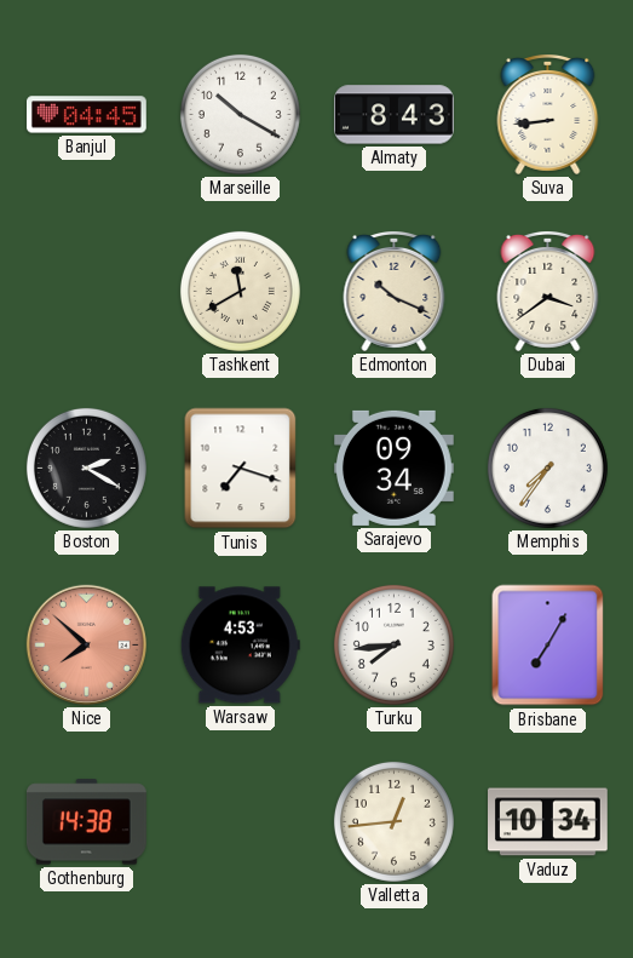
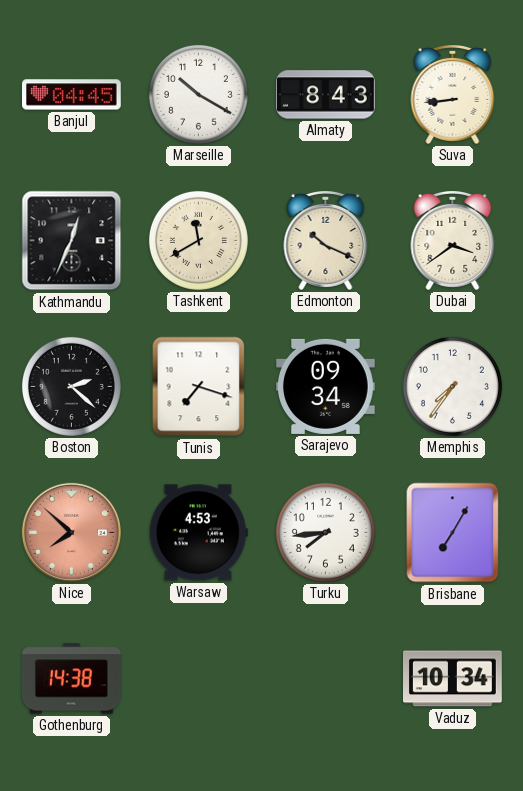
Kathmandu: none -> 12:34 (72, 241)
Boston: 2:20 -> 2:22 (71, 386)
Valletta: 12:44 -> none (393, 821)
